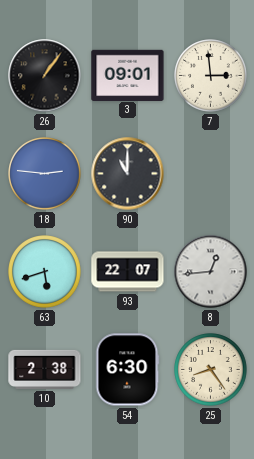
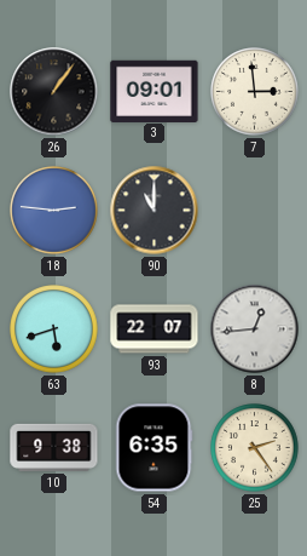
10: 2:38 -> 9:38 (54, 447)
54: 6:30 -> 6:35 (155, 448)
25: 8:24 -> 2:24 (255, 448)
